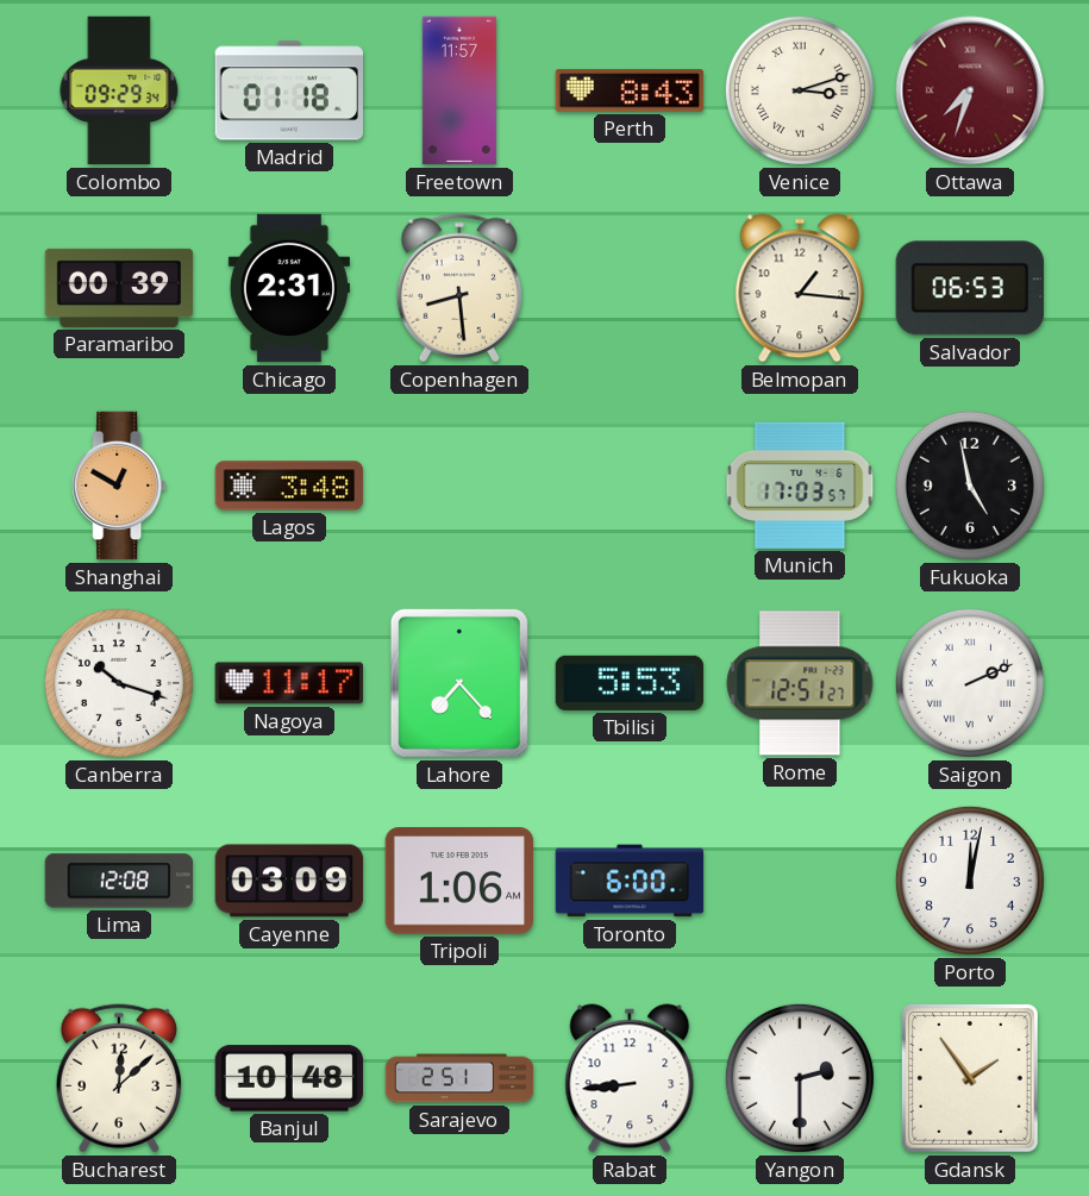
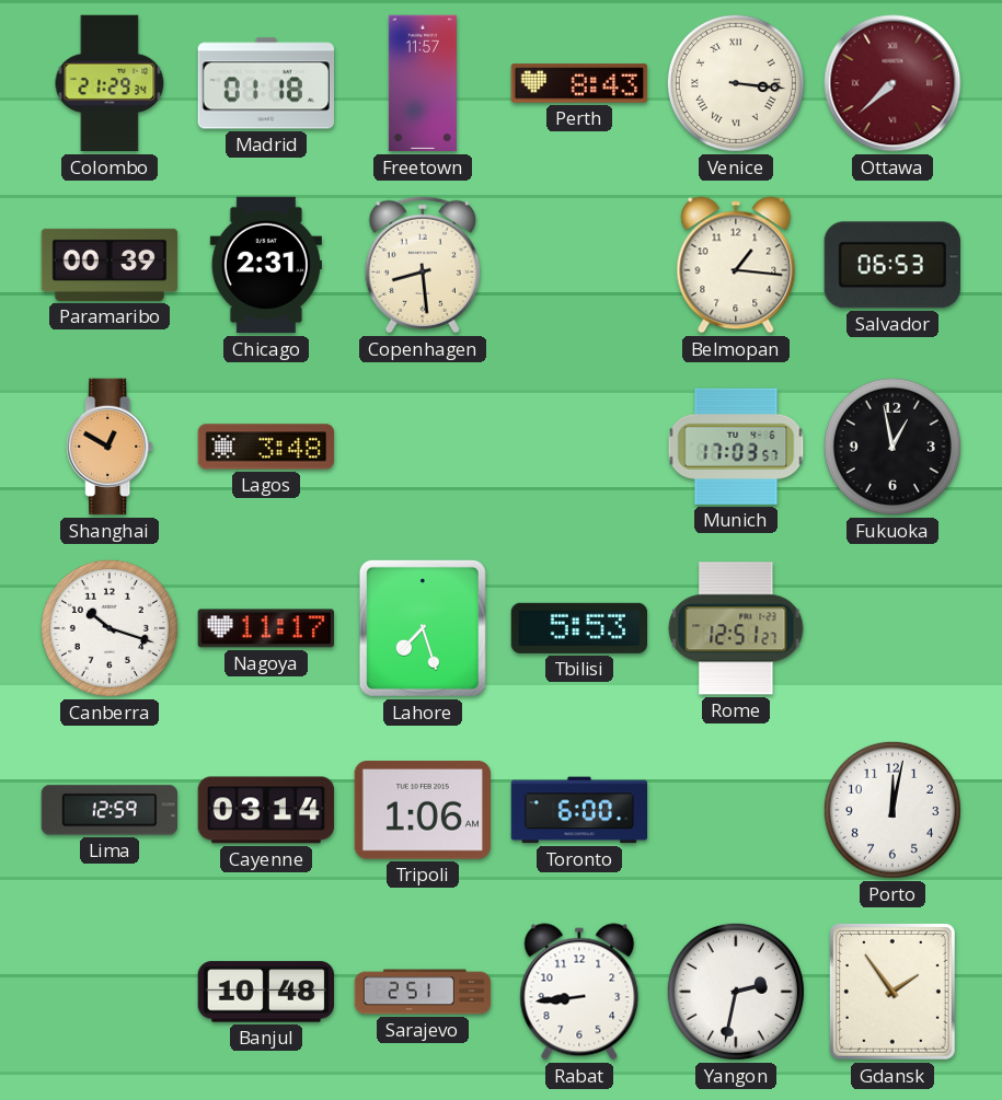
Colombo: 09:29 -> 21:29 (110, 83)
Venice: 3:12 -> 3:16 (736, 83)
Ottawa: 7:33 -> 7:38 (892, 83)
Fukuoka: 4:58 -> 12:58 (892, 447)
Lahore: 7:23 -> 7:27 (423, 628)
Saigon: 2:11 -> none (970, 683)
Lima: 12:08 -> 12:59 (108, 810)
Cayenne: 03:09 -> 03:14 (266, 810)
Bucharest: 12:08 -> none (119, 1078)
Yangon: 2:30 -> 2:32 (736, 992)
